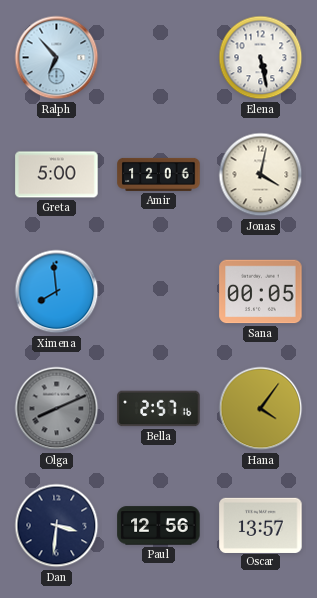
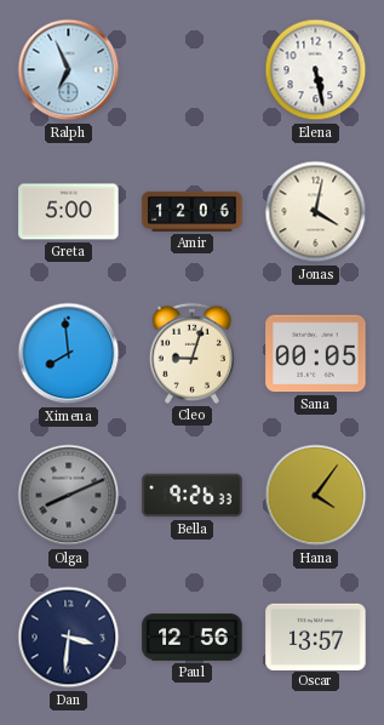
Ralph: 6:53 -> 6:56 (69, 70)
Cleo: none -> 9:03 (191, 353)
Bella: 2:57 -> 9:26 (193, 496)
